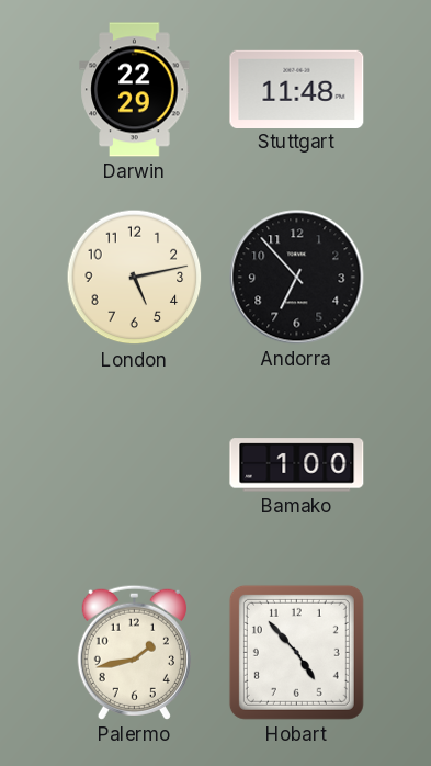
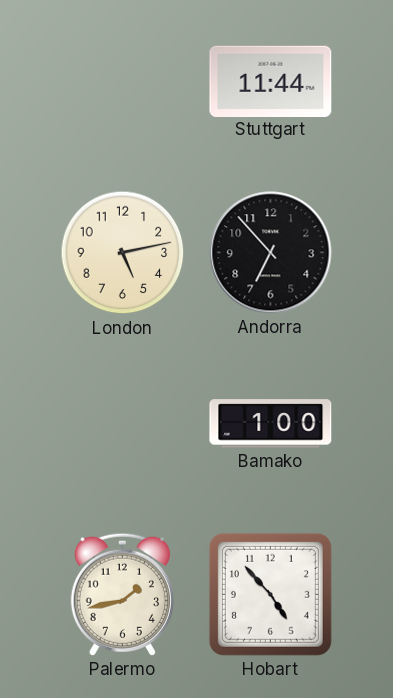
Darwin: 22:29 -> none (135, 90)
Stuttgart: 11:48 -> 11:44 (271, 81)
